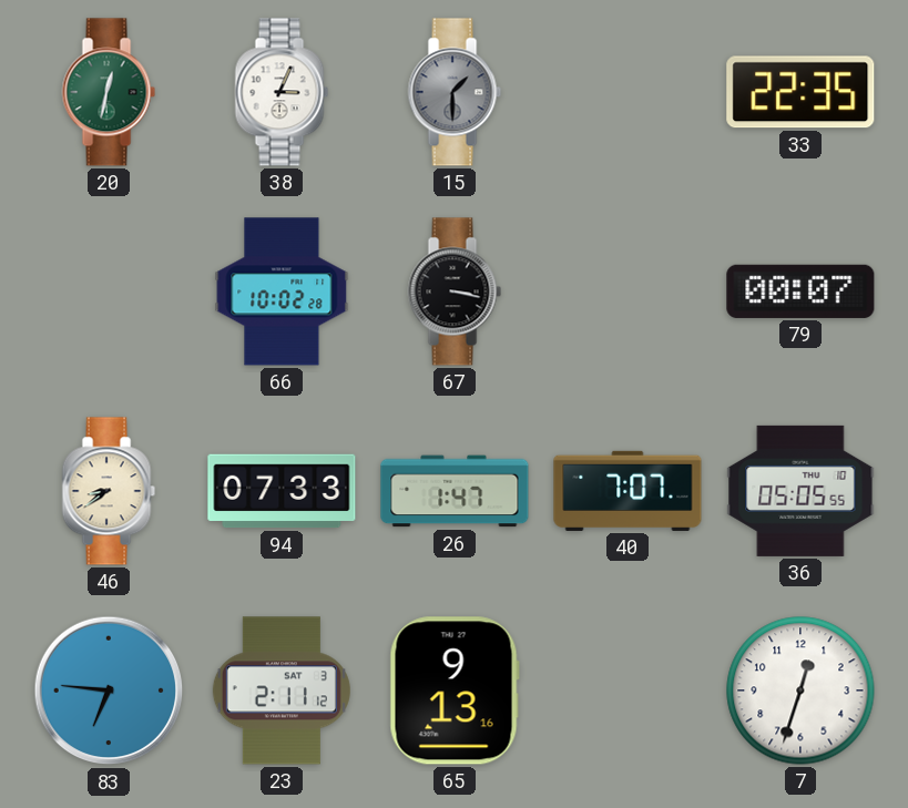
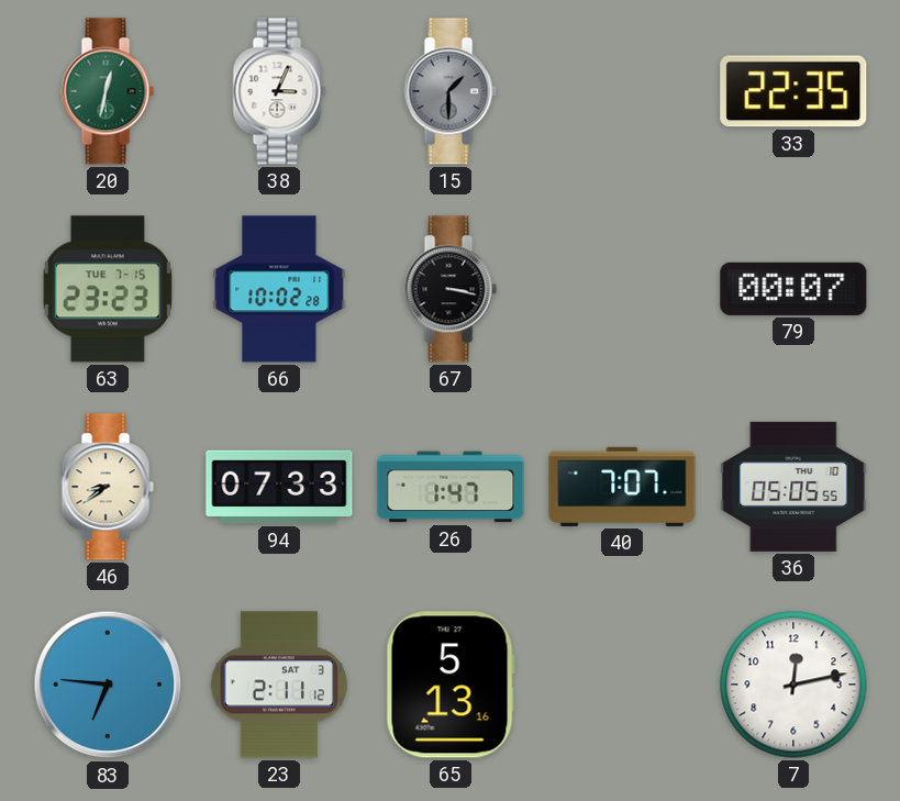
63: none -> 23:23 (108, 289)
65: 9:13 -> 5:13 (451, 685)
7: 12:33 -> 12:13 (793, 685)
